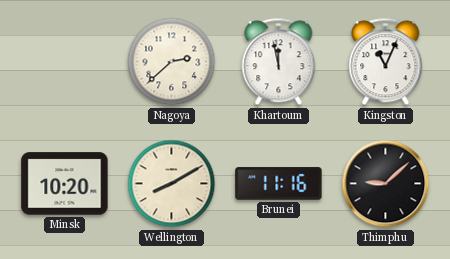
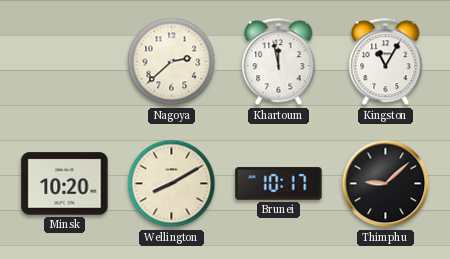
Kingston: 11:04 -> 11:05 (386, 62)
Brunei: 11:16 -> 10:17 (279, 184)
